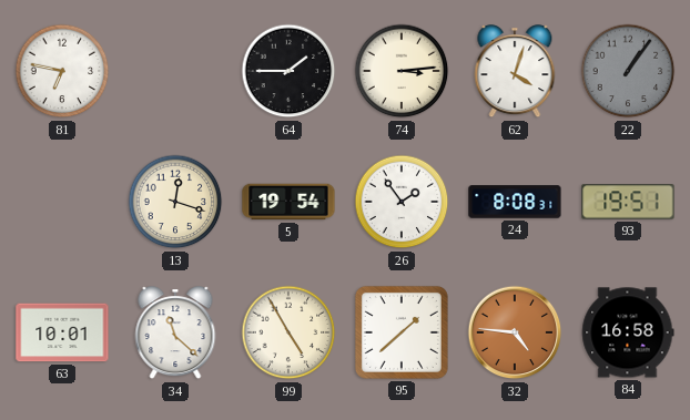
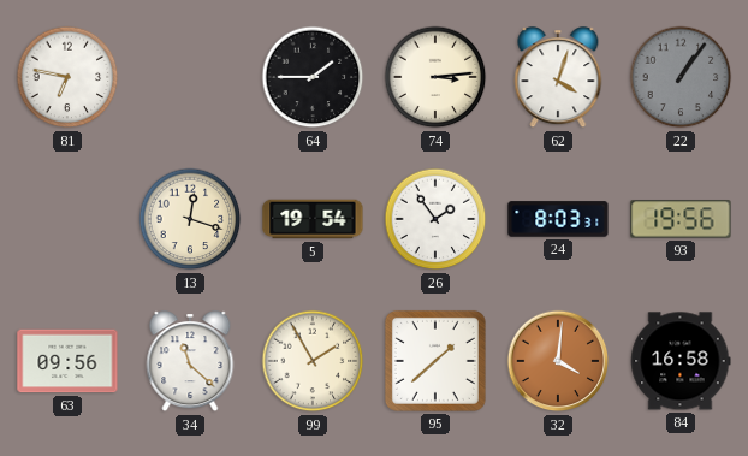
24: 8:08 -> 8:03 (558, 219)
93: 19:51 -> 19:56 (681, 219)
63: 10:01 -> 09:56 (67, 361)
99: 4:55 -> 1:55 (313, 361)
32: 4:46 -> 4:01 (558, 361)
